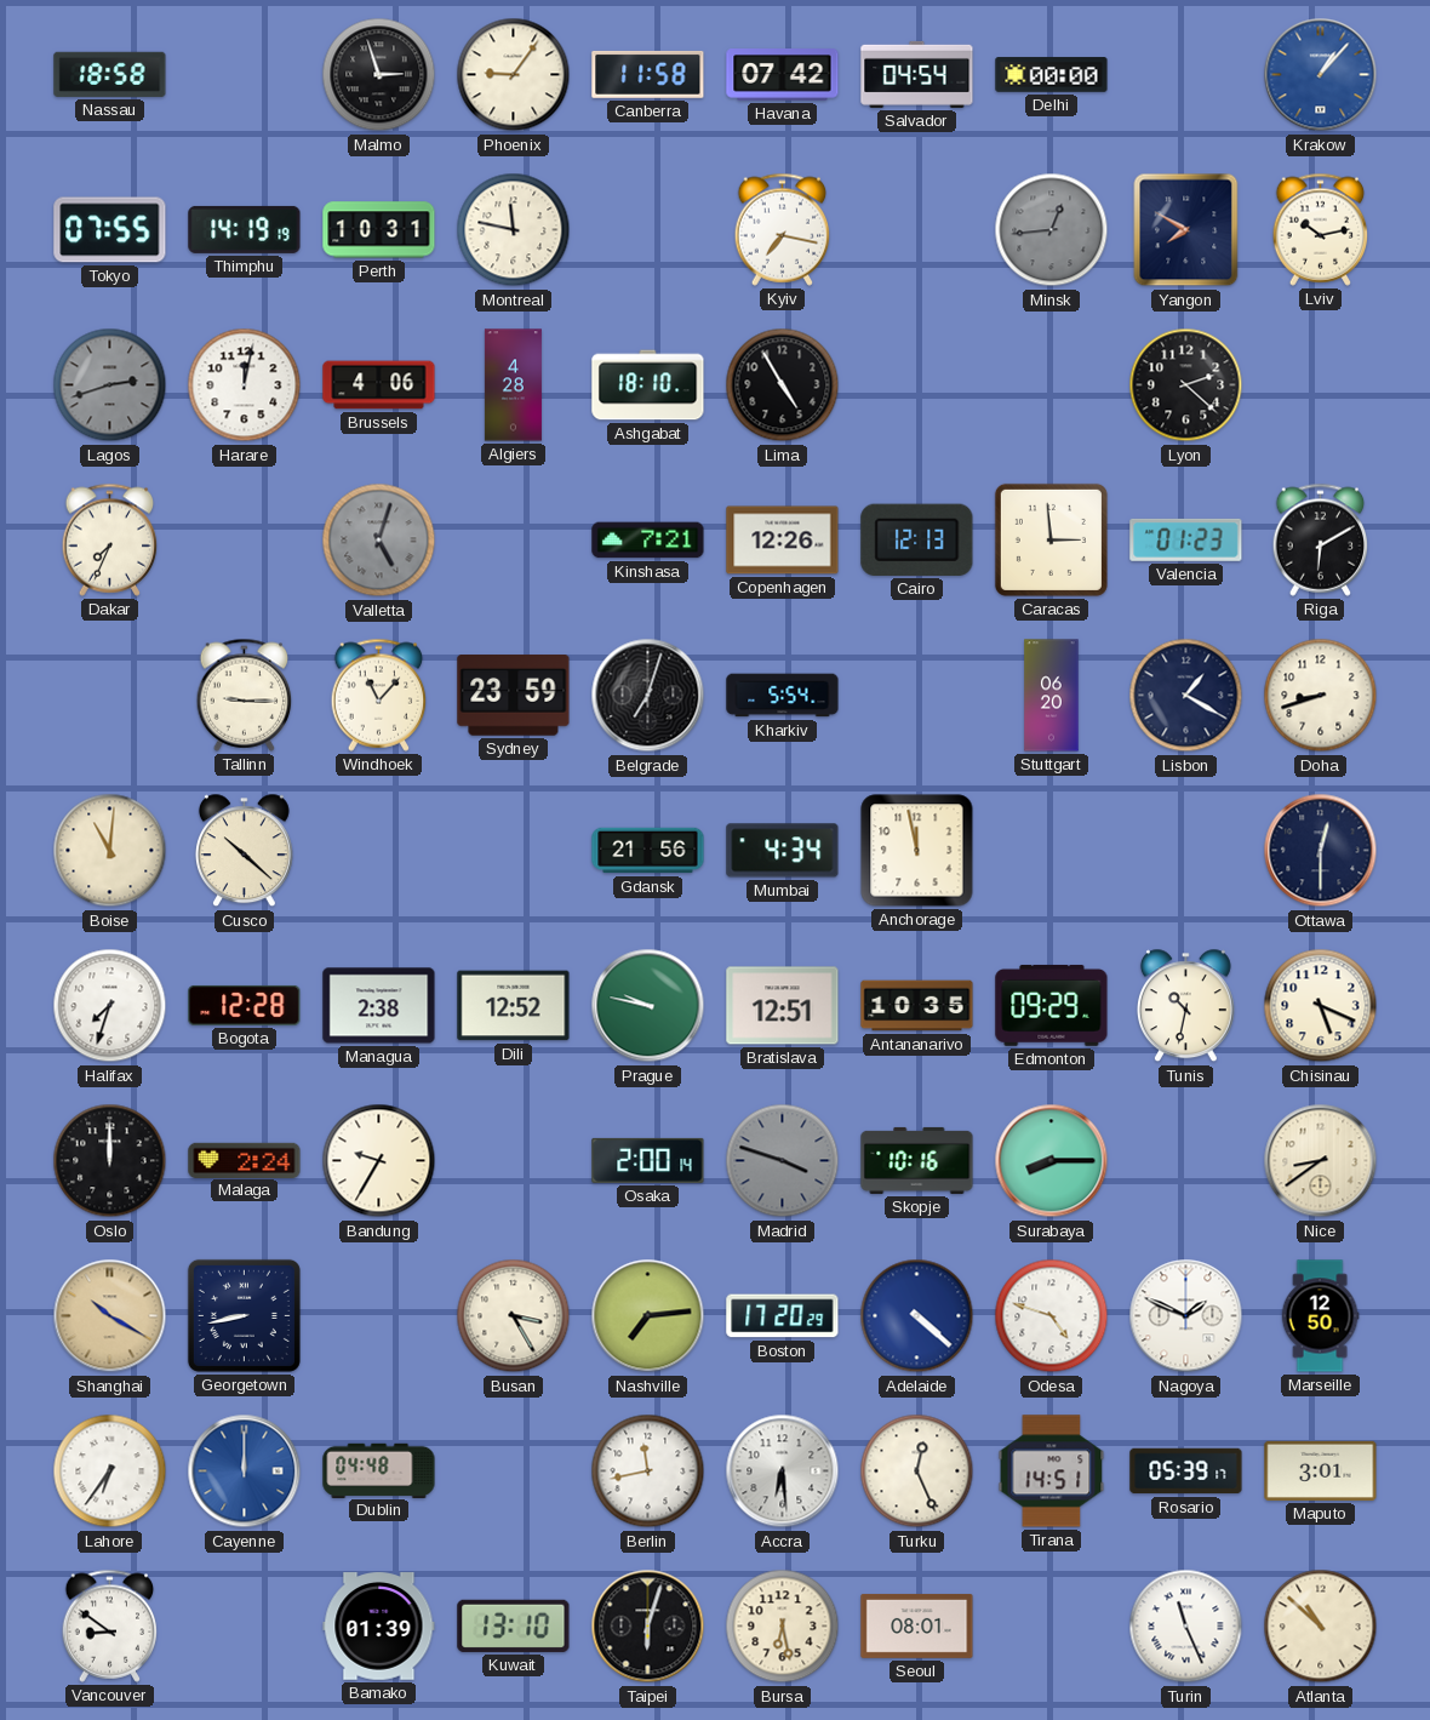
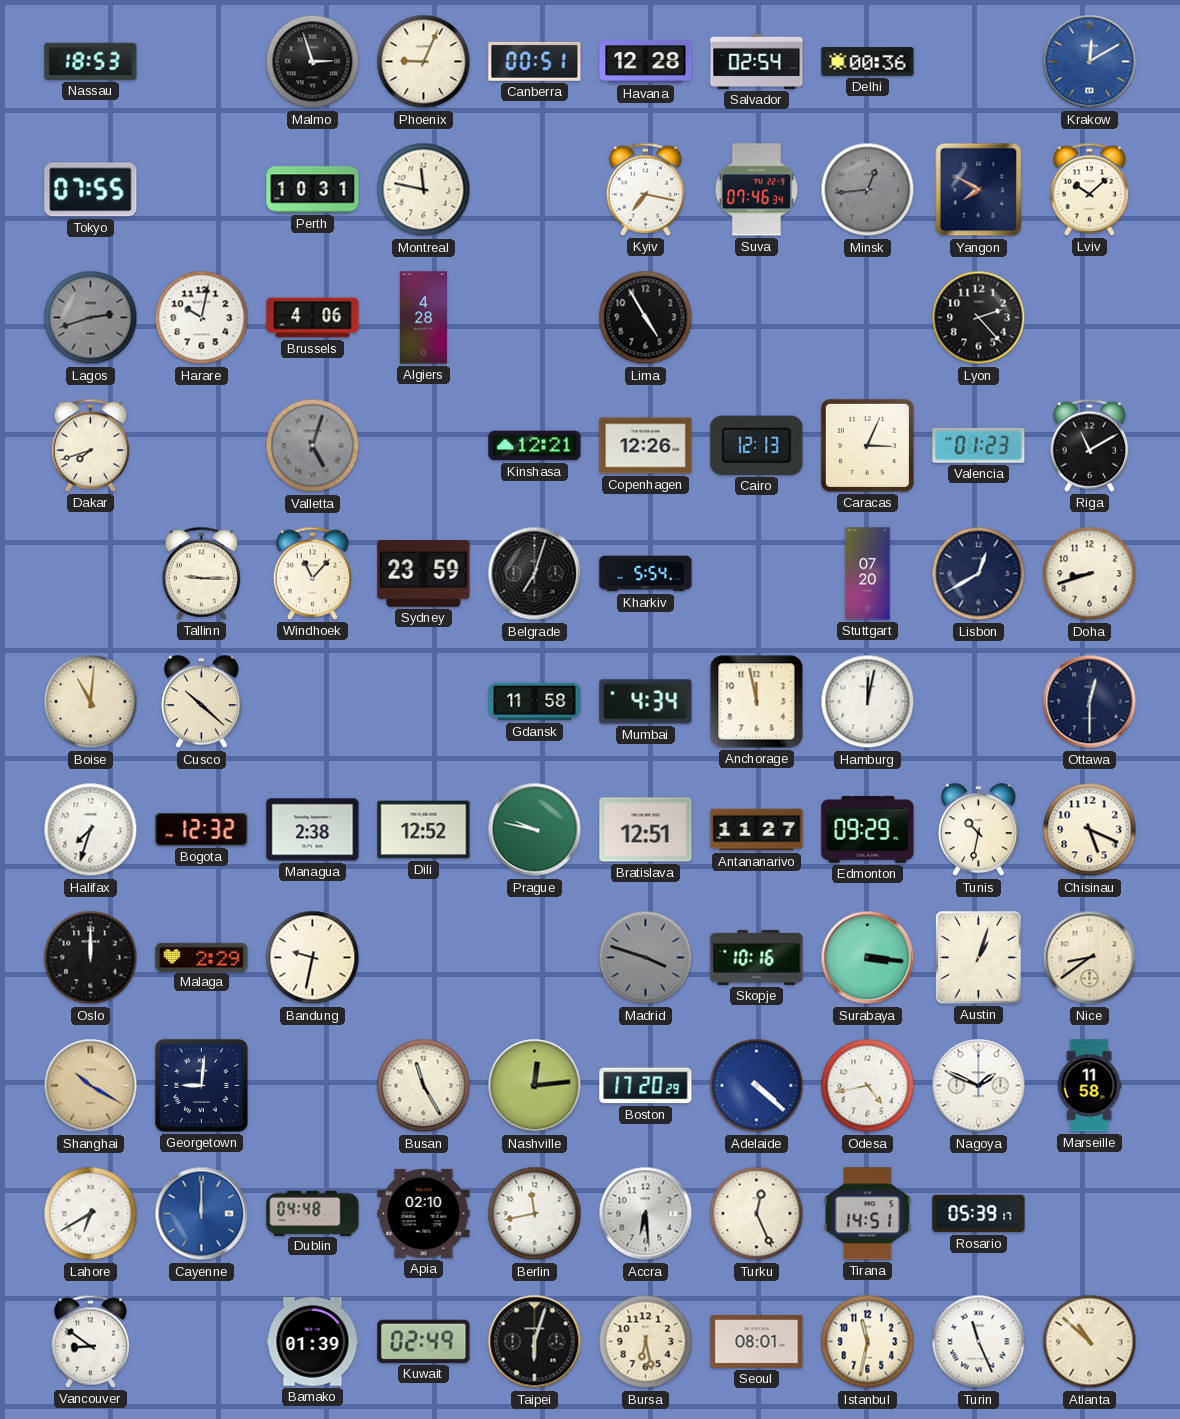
Nassau: 18:58 -> 18:53 (91, 61)
Phoenix: 9:06 -> 9:04 (424, 62)
Canberra: 11:58 -> 00:51 (535, 61)
Havana: 07:42 -> 12:28 (646, 62)
Salvador: 04:54 -> 02:54 (757, 61)
Delhi: 00:00 -> 00:36 (868, 62)
Krakow: 1:07 -> 12:10 (1090, 62)
Thimphu: 14:19 -> none (245, 229)
Suva: none -> 07:46 (757, 190)
Lviv: 10:13 -> 10:08 (1090, 189)
Harare: 12:02 -> 10:02 (202, 318)
Ashgabat: 18:10 -> none (648, 385)
Lyon: 2:22 -> 2:23 (979, 318)
Dakar: 7:34 -> 7:42 (91, 445)
Kinshasa: 7:21 -> 12:21 (535, 446)
Caracas: 2:59 -> 3:04 (867, 445)
Riga: 6:10 -> 11:10 (1090, 445)
Stuttgart: 06:20 -> 07:20 (868, 574)
Lisbon: 1:20 -> 12:40 (979, 574)
Gdansk: 21:56 -> 11:58 (535, 702)
Hamburg: none -> 12:02 (868, 702)
Bogota: 12:28 -> 12:32 (202, 829)
Antananarivo: 10:35 -> 11:27 (757, 830)
Malaga: 2:24 -> 2:29 (202, 957)
Bandung: 9:35 -> 9:32 (313, 958)
Osaka: 2:00 -> none (648, 1160)
Surabaya: 8:15 -> 3:16 (868, 958)
Austin: none -> 1:03 (979, 958)
Georgetown: 8:43 -> 9:01 (201, 1085)
Busan: 3:25 -> 11:25 (424, 1086)
Nashville: 7:14 -> 12:14 (535, 1086)
Odesa: 4:48 -> 4:43 (868, 1086)
Marseille: 12:50 -> 11:58 (1089, 1086)
Lahore: 6:36 -> 6:40 (91, 1214)
Apia: none -> 02:10 (424, 1213)
Maputo: 3:01 -> none (1321, 1470)
Kuwait: 13:10 -> 02:49 (424, 1341)
Istanbul: none -> 11:32 (868, 1342)
